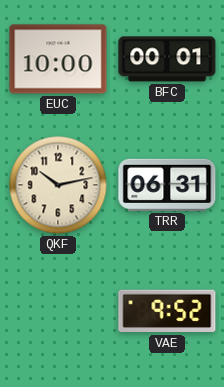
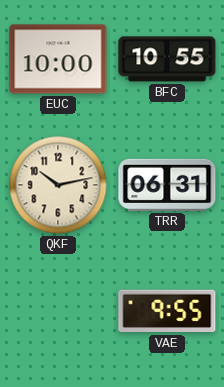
BFC: 00:01 -> 10:55 (167, 59)
VAE: 9:52 -> 9:55 (167, 311)
